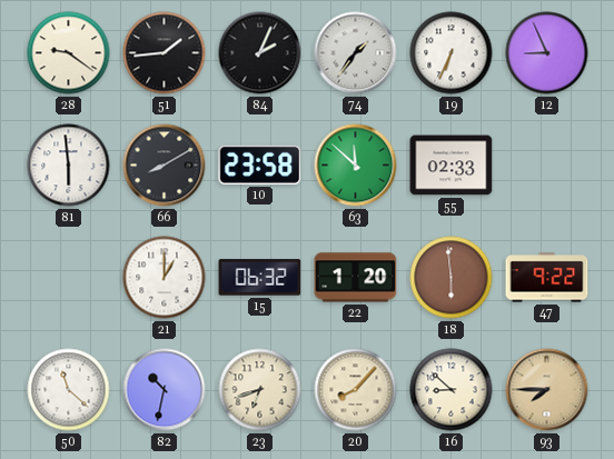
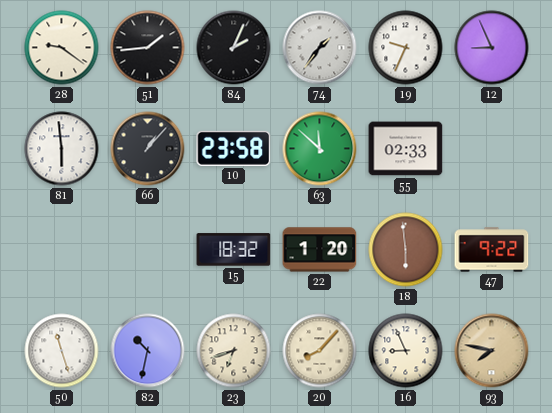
19: 6:34 -> 9:34 (406, 48)
66: 8:10 -> 1:07 (148, 149)
21: 1:00 -> none (165, 278)
15: 06:32 -> 18:32 (234, 250)
50: 11:22 -> 11:27 (62, 351)
16: 8:52 -> 8:56 (406, 351)
93: 7:45 -> 7:47 (492, 351)
